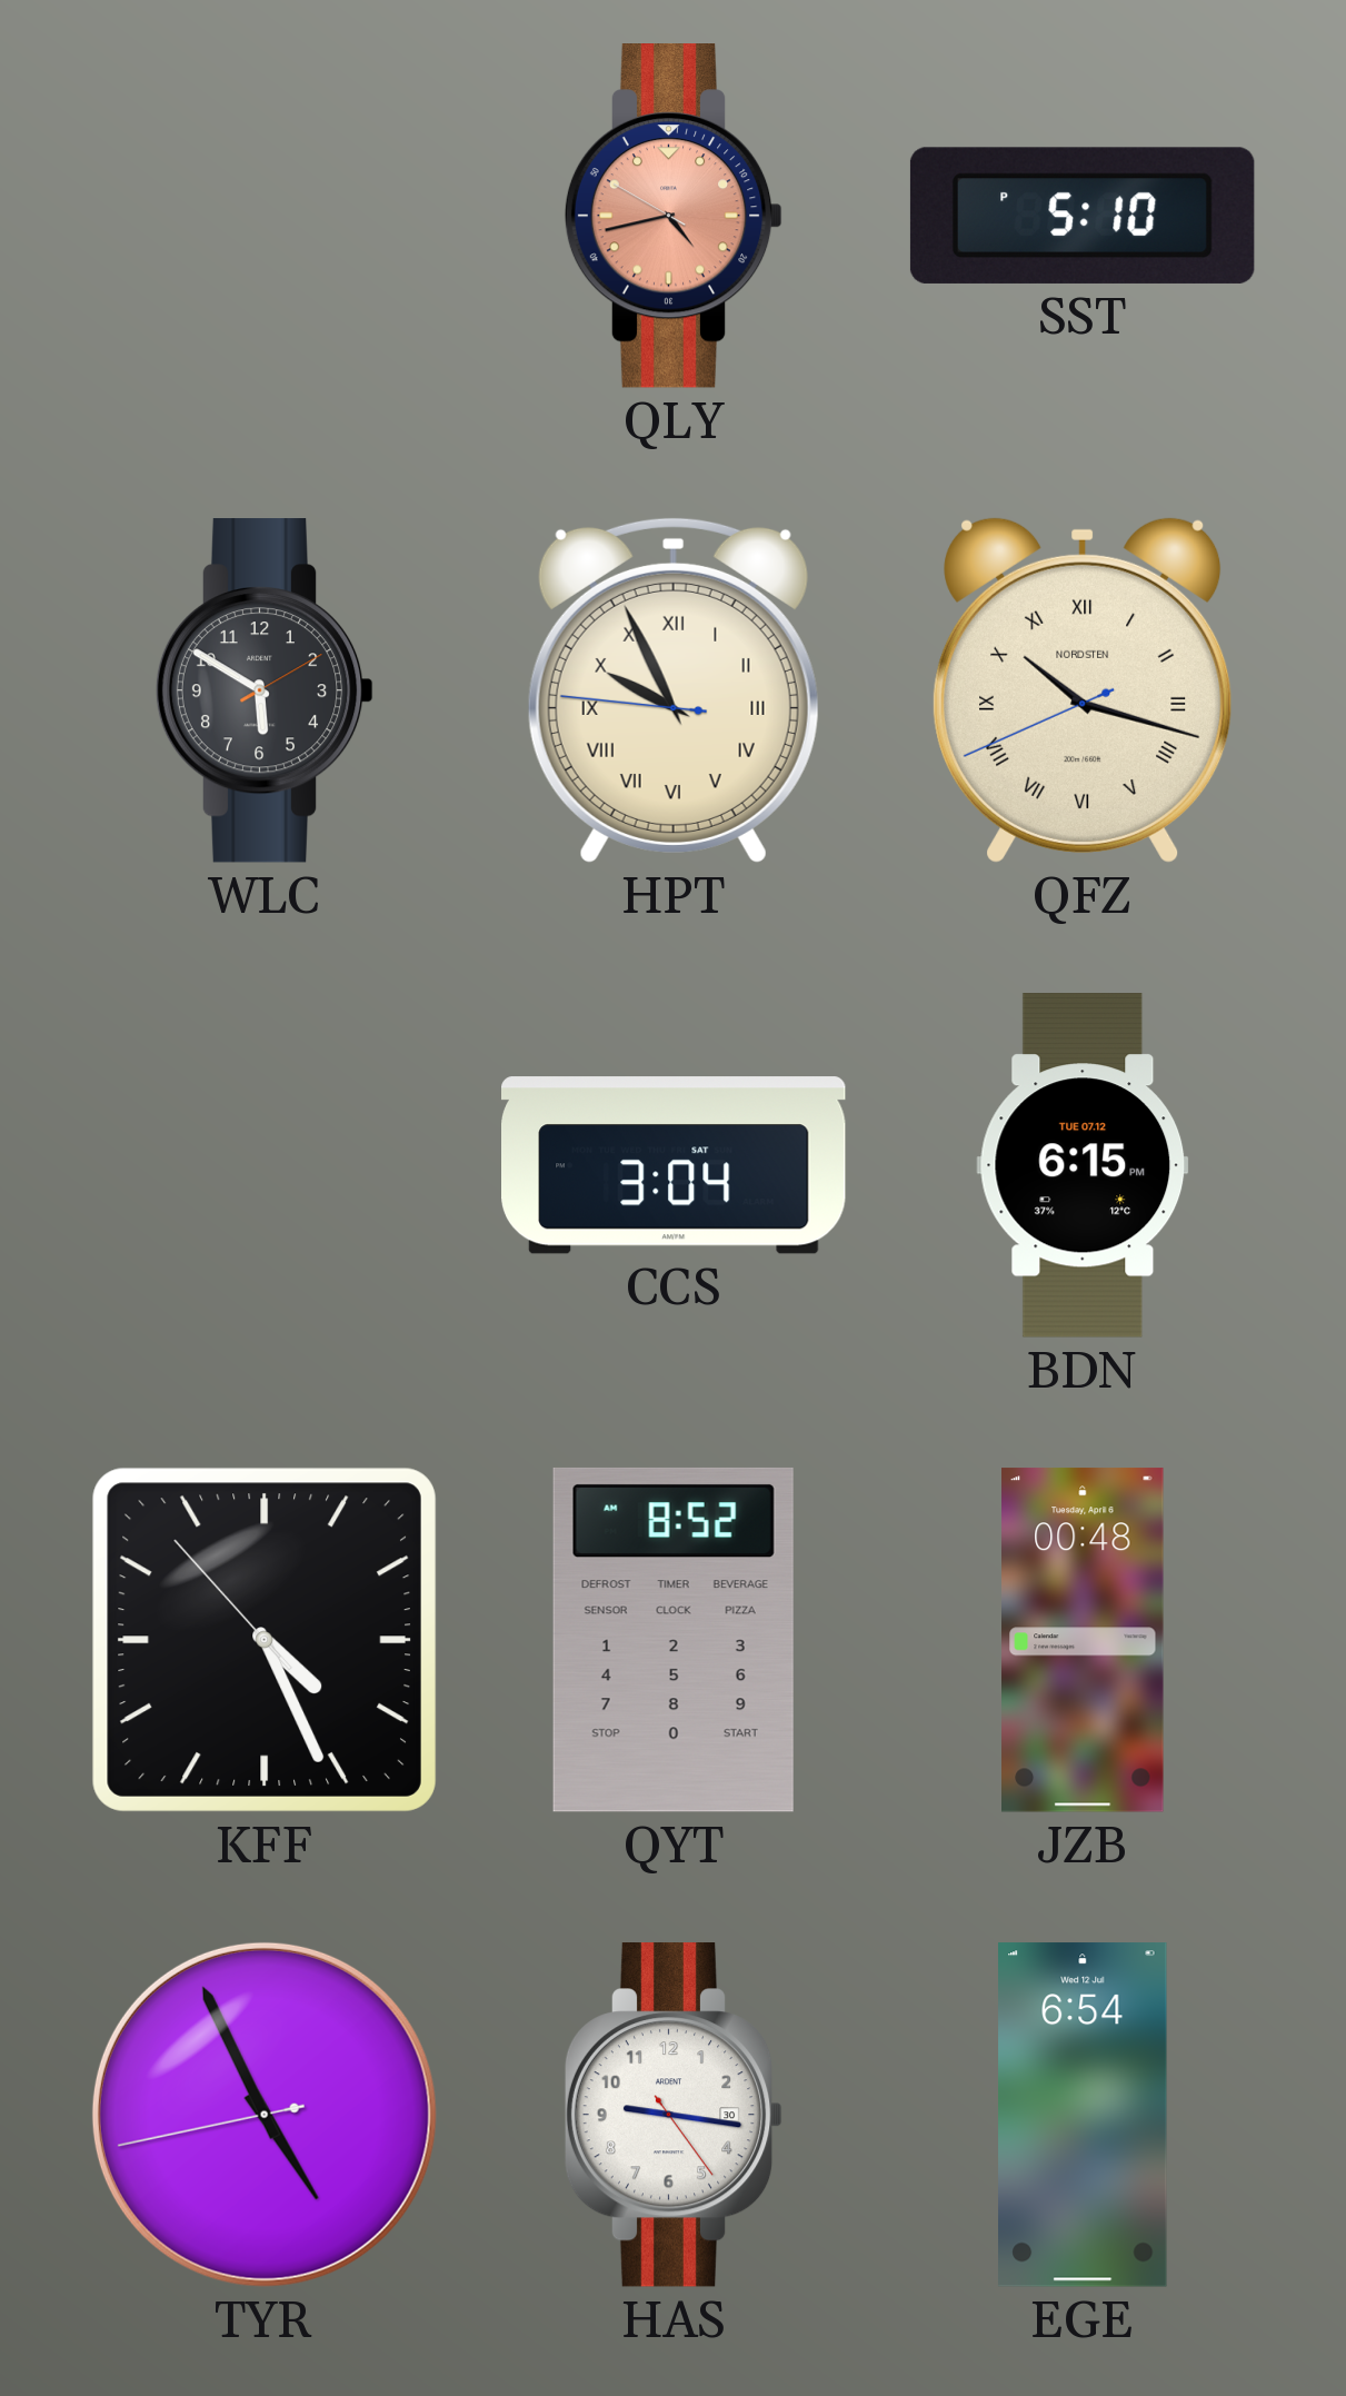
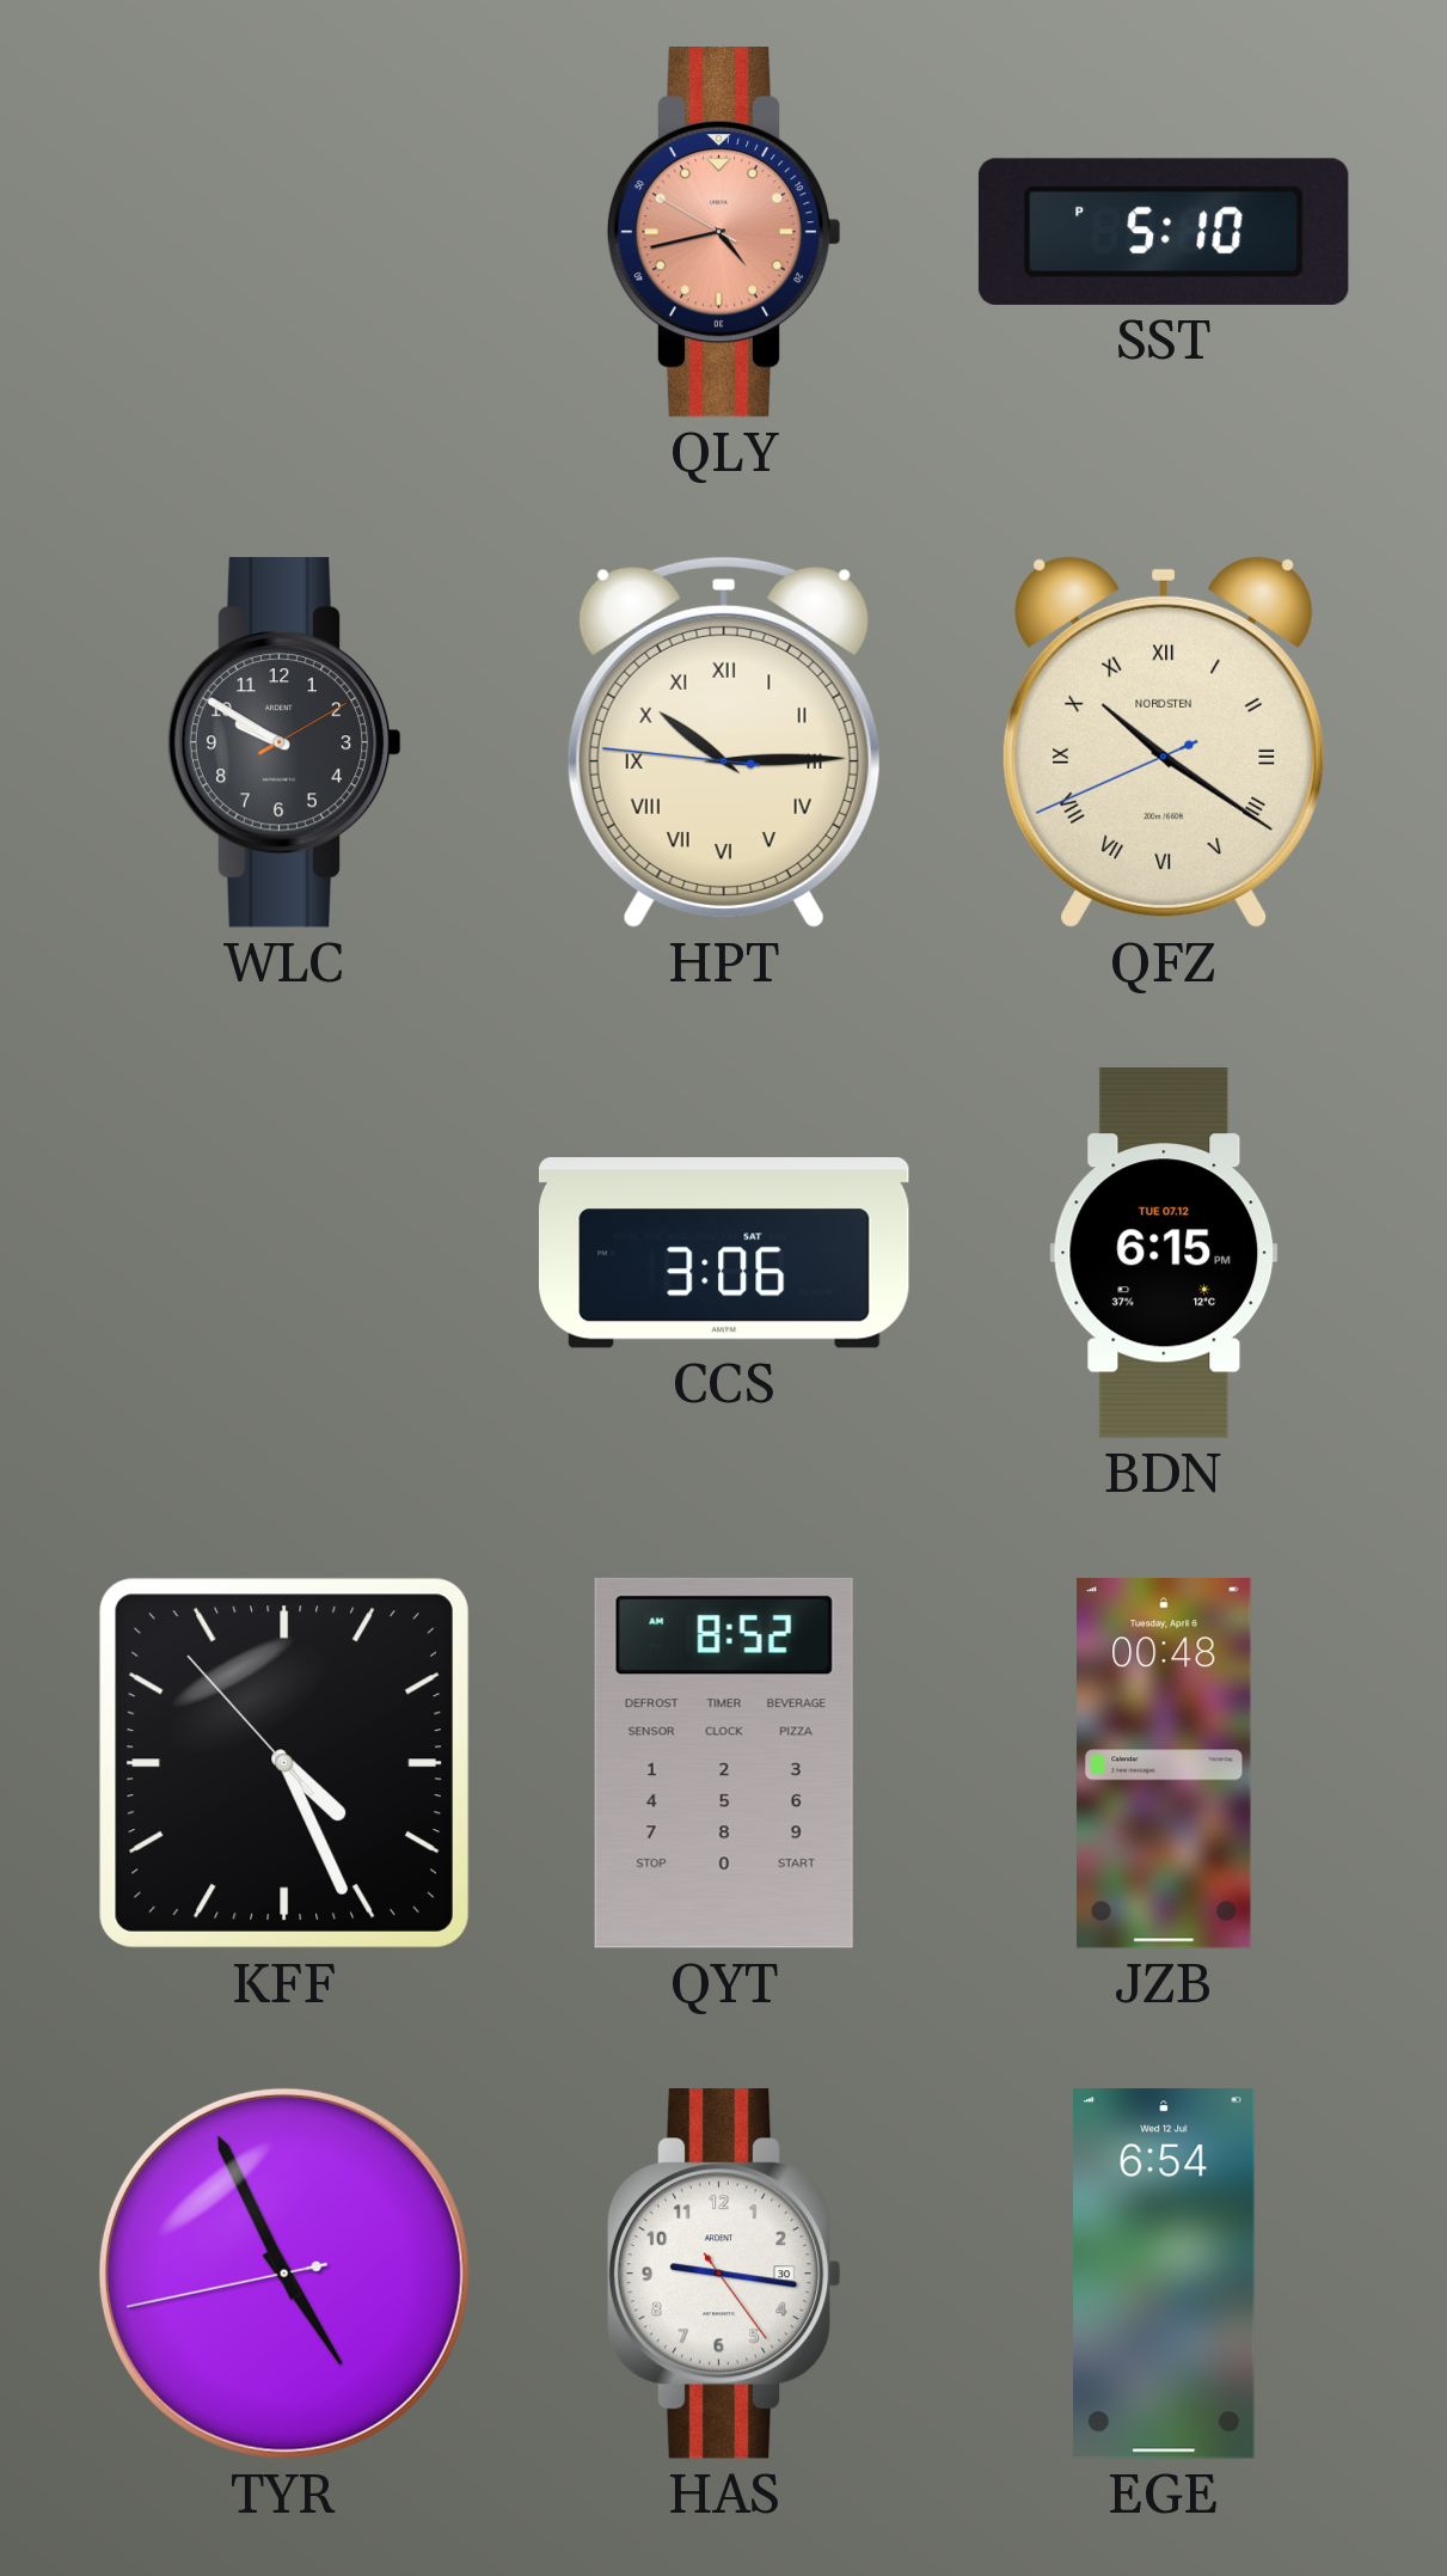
WLC: 5:50 -> 9:50 (284, 744)
HPT: 9:55 -> 10:14 (724, 742)
QFZ: 10:17 -> 10:20 (1164, 742)
CCS: 3:04 -> 3:06 (725, 1253)
